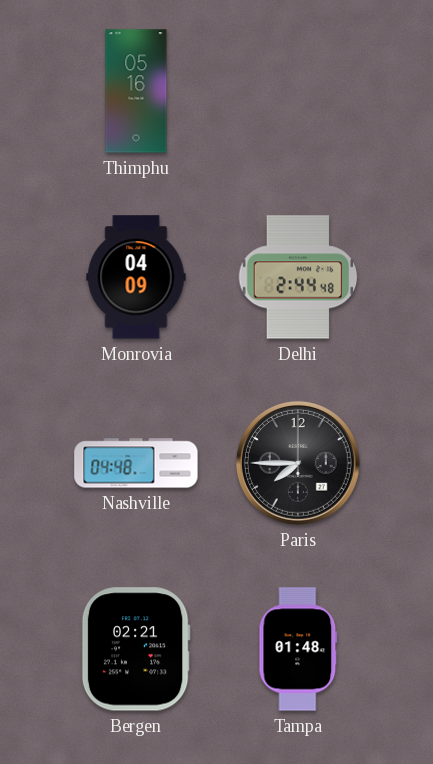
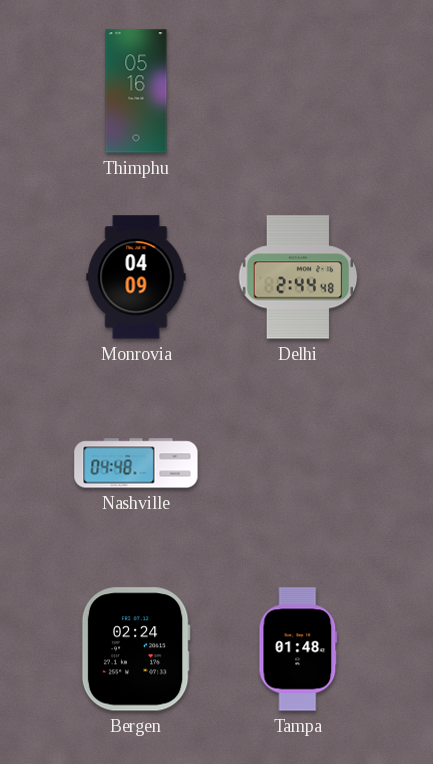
Paris: 7:45 -> none (298, 463)
Bergen: 02:21 -> 02:24 (136, 649)
